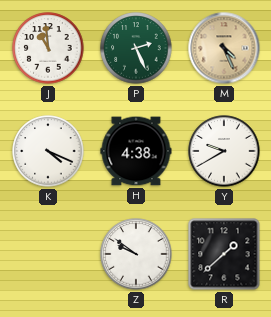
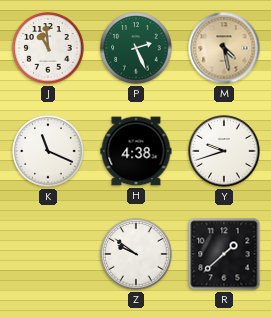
M: 4:26 -> 4:28 (224, 48)
K: 4:19 -> 11:19 (48, 151)
Y: 9:40 -> 9:42 (224, 151)
